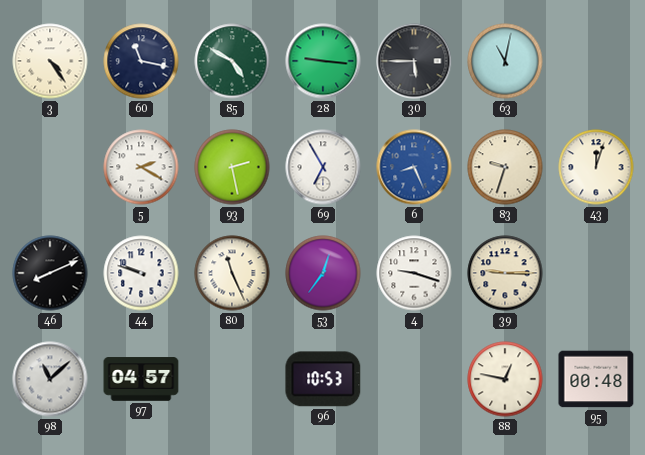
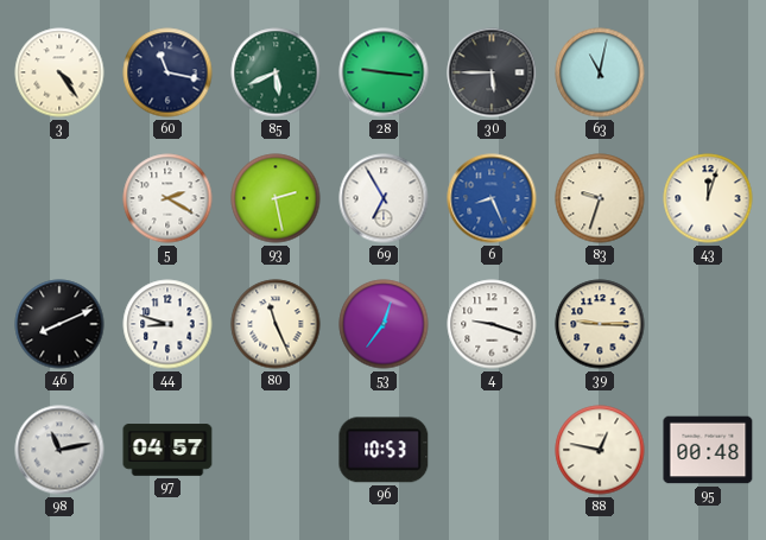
85: 4:50 -> 5:41 (276, 72)
44: 9:48 -> 8:48 (167, 324)
98: 11:08 -> 11:13 (59, 450)
